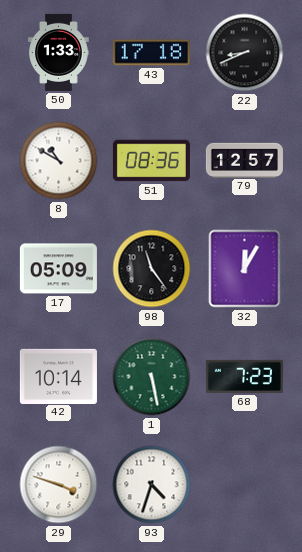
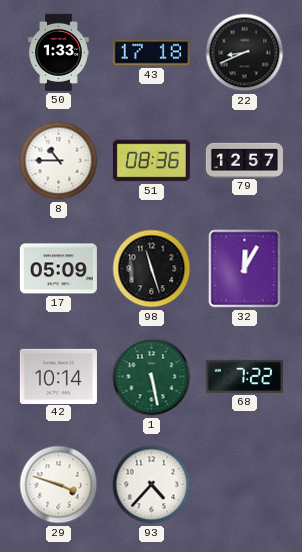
8: 10:50 -> 10:45 (59, 161)
98: 11:24 -> 11:27 (152, 269)
68: 7:23 -> 7:22 (244, 376)
93: 4:33 -> 4:37 (152, 485)
